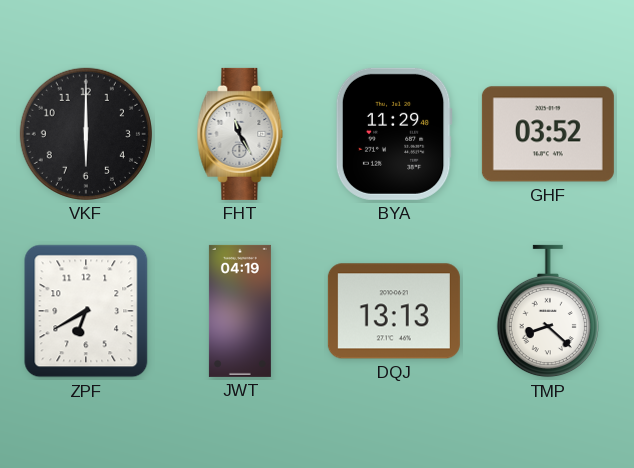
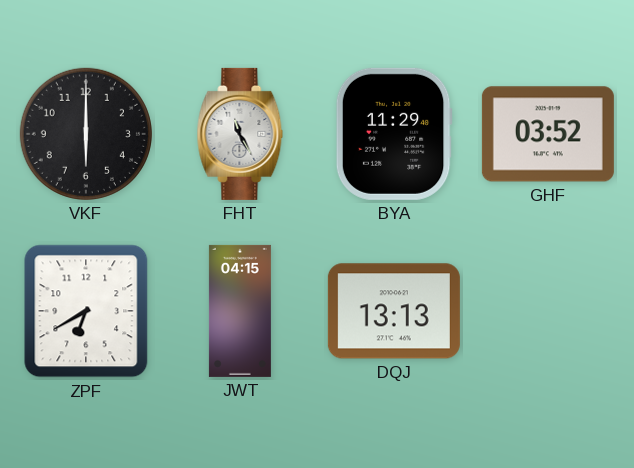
JWT: 04:19 -> 04:15 (240, 311)
TMP: 8:22 -> none (548, 311)
